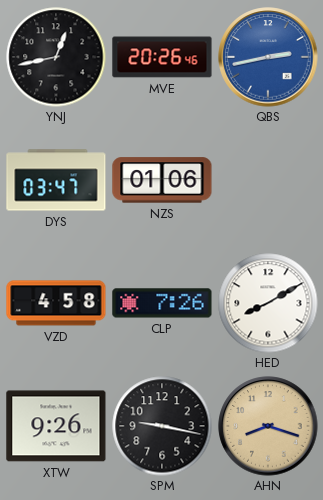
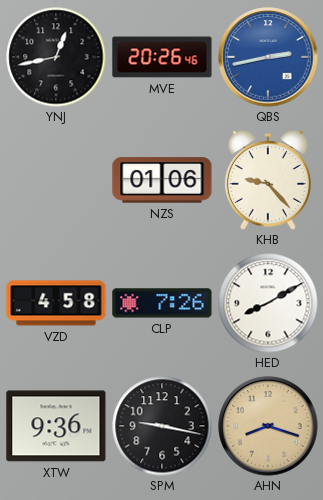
DYS: 03:47 -> none (56, 180)
KHB: none -> 9:23 (268, 180)
XTW: 9:26 -> 9:36 (56, 426)
